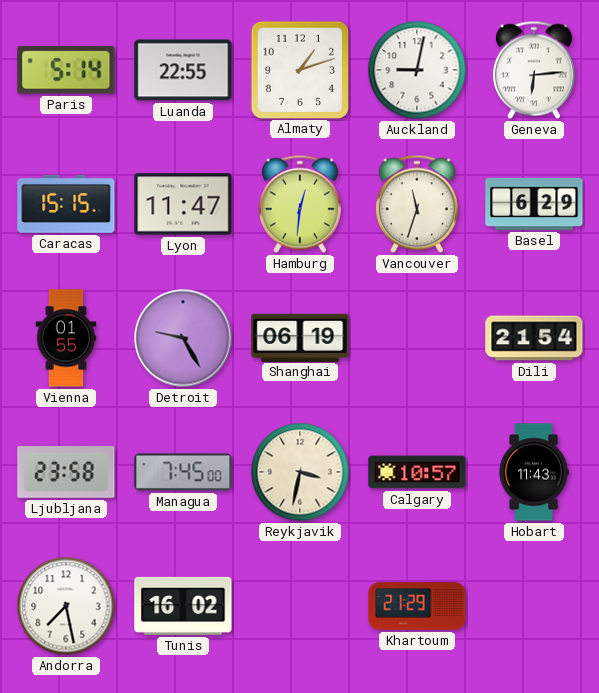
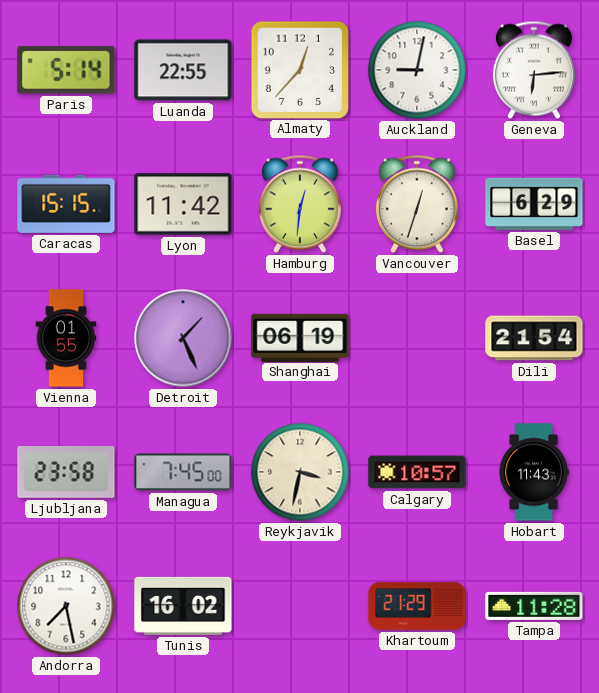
Almaty: 1:12 -> 12:37 (299, 69)
Lyon: 11:47 -> 11:42 (183, 204)
Vancouver: 11:33 -> 12:33 (417, 204)
Detroit: 9:25 -> 1:26 (183, 338)
Tampa: none -> 11:28 (534, 606)
